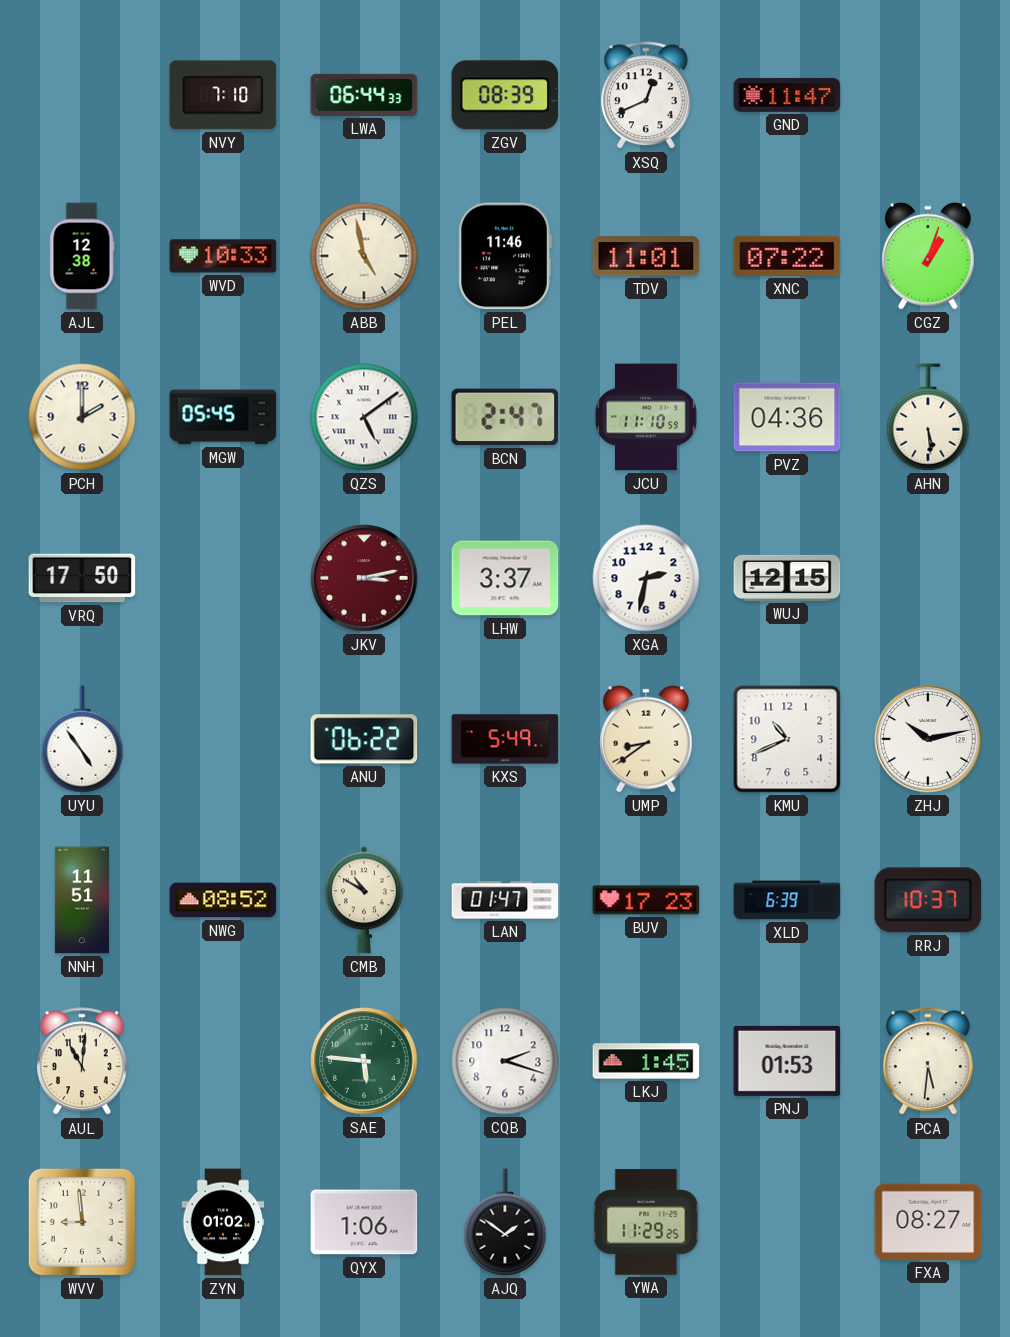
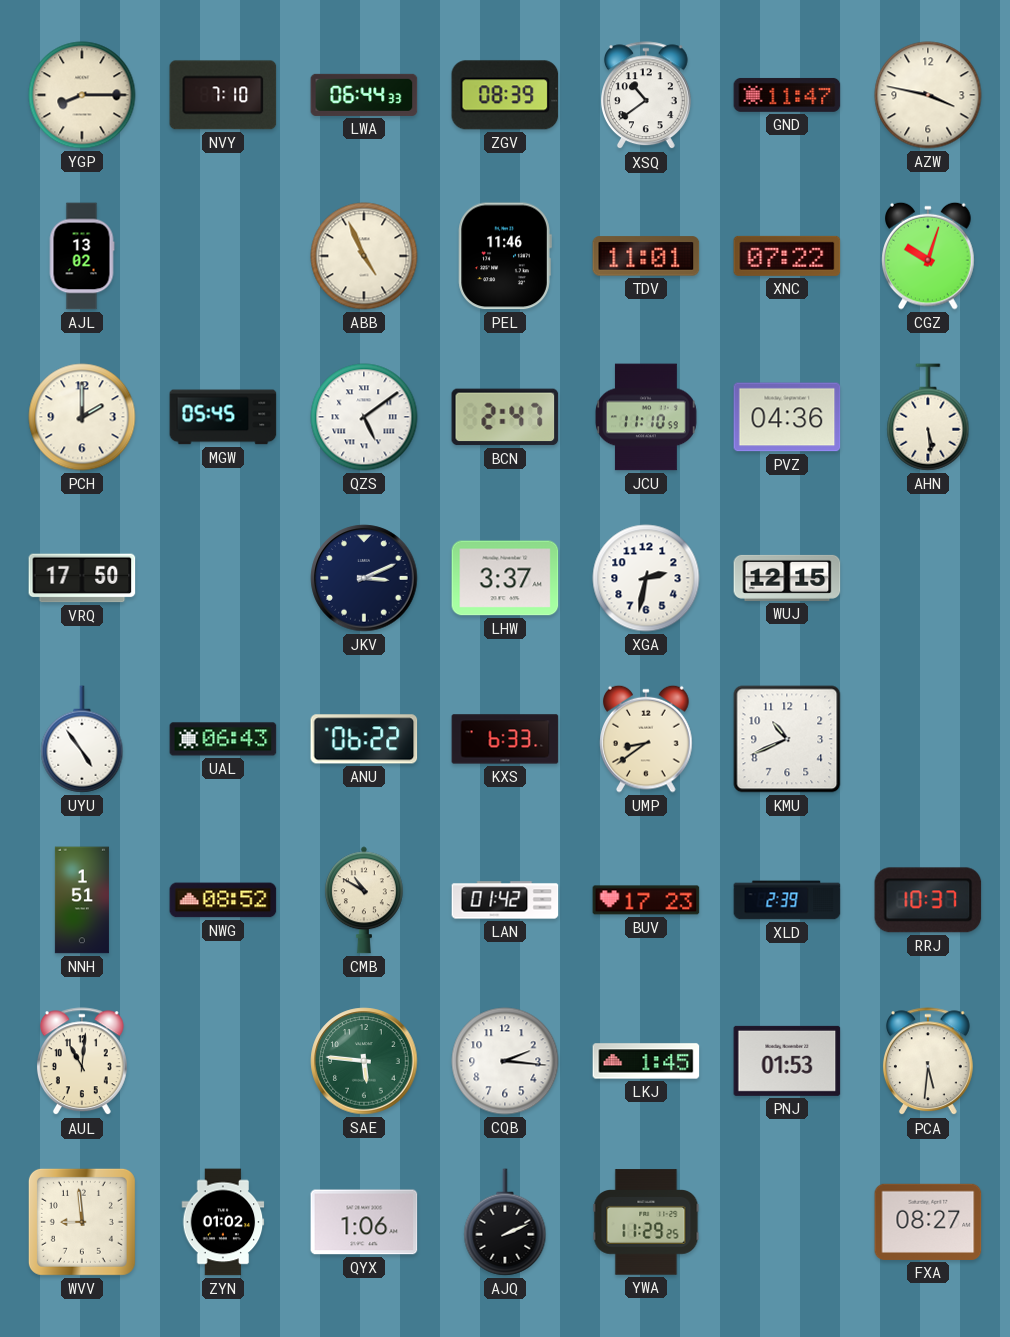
YGP: none -> 8:15 (82, 95)
XSQ: 12:41 -> 10:39 (646, 96)
AZW: none -> 3:47 (928, 95)
AJL: 12:38 -> 13:02 (82, 256)
WVD: 10:33 -> none (223, 256)
ABB: 4:58 -> 4:56 (364, 256)
CGZ: 1:03 -> 10:03 (928, 256)
JKV: 3:13 -> 3:11 (364, 578)
JKV dial: burgundy -> navy (364, 578)
UAL: none -> 06:43 (223, 739)
KXS: 5:49 -> 6:33 (505, 739)
ZHJ: 10:13 -> none (928, 739)
NNH: 11:51 -> 1:51 (82, 900)
LAN: 01:47 -> 01:42 (505, 900)
XLD: 6:39 -> 2:39 (787, 900)
CQB: 2:18 -> 2:16 (505, 1061)
AJQ: 1:51 -> 2:11 (505, 1222)
